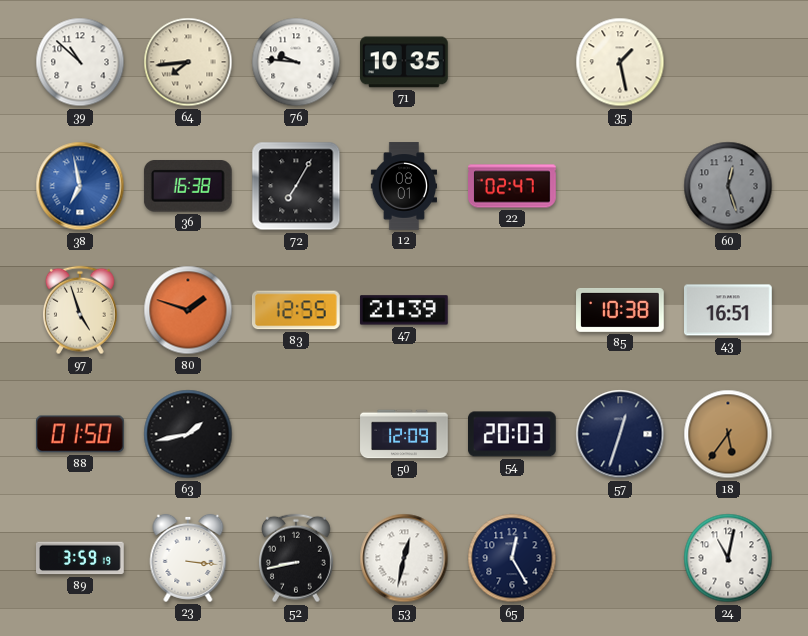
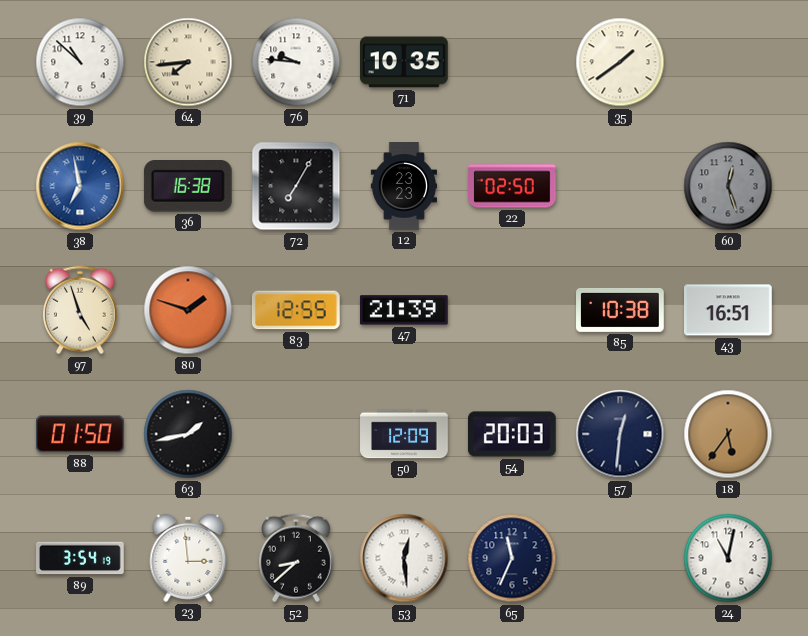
35: 1:28 -> 1:39 (620, 62)
12: 08:01 -> 23:23 (403, 186)
22: 02:47 -> 02:50 (512, 186)
57: 12:33 -> 12:31 (620, 434)
89: 3:59 -> 3:54 (81, 558)
23: 3:16 -> 2:59 (188, 558)
52: 8:43 -> 8:38 (296, 558)
53: 12:32 -> 12:29 (404, 558)
65: 12:25 -> 11:34 (512, 558)
